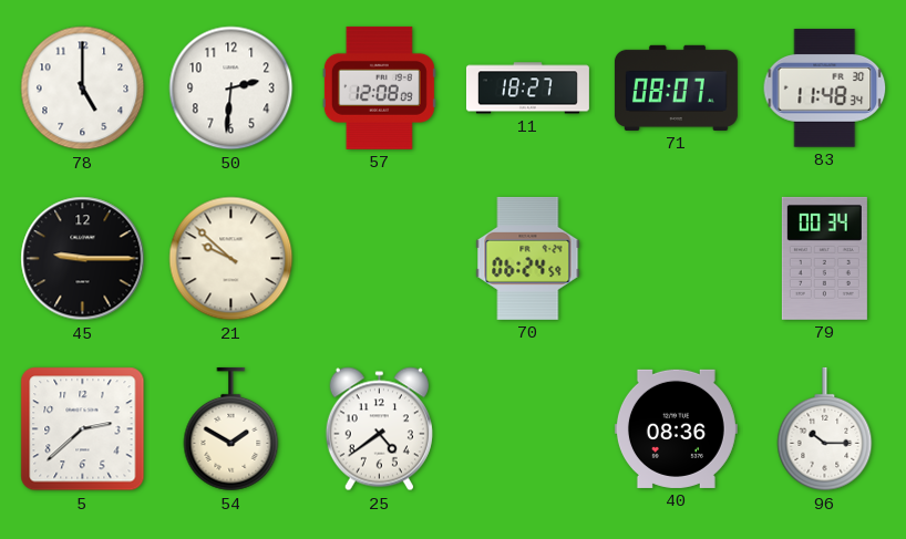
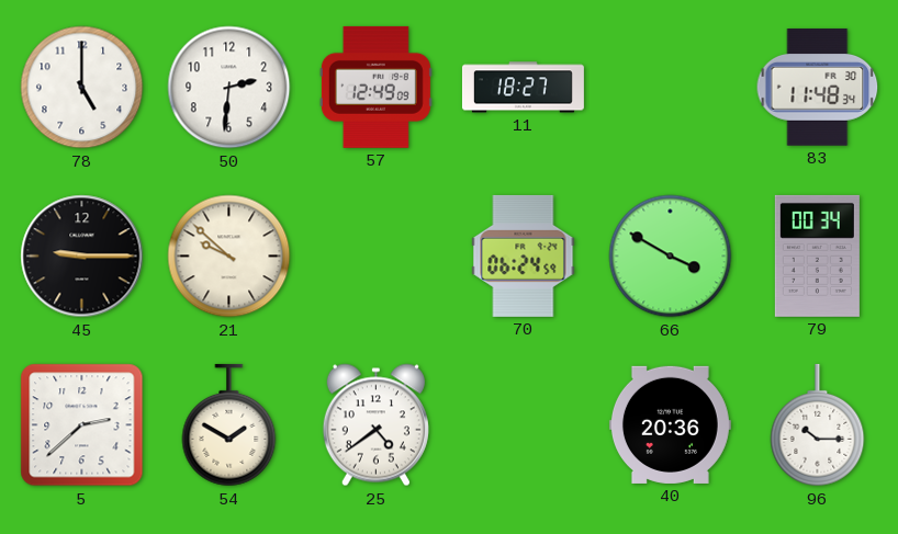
57: 12:08 -> 12:49 (375, 87)
71: 08:07 -> none (676, 87)
66: none -> 3:50 (671, 257)
40: 08:36 -> 20:36 (670, 424)
